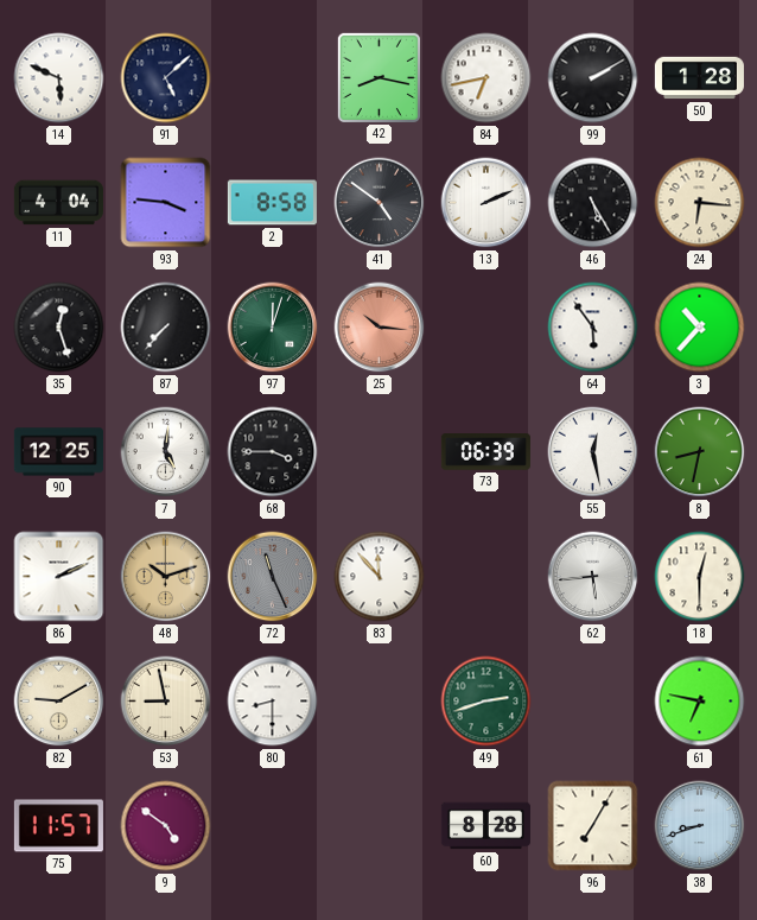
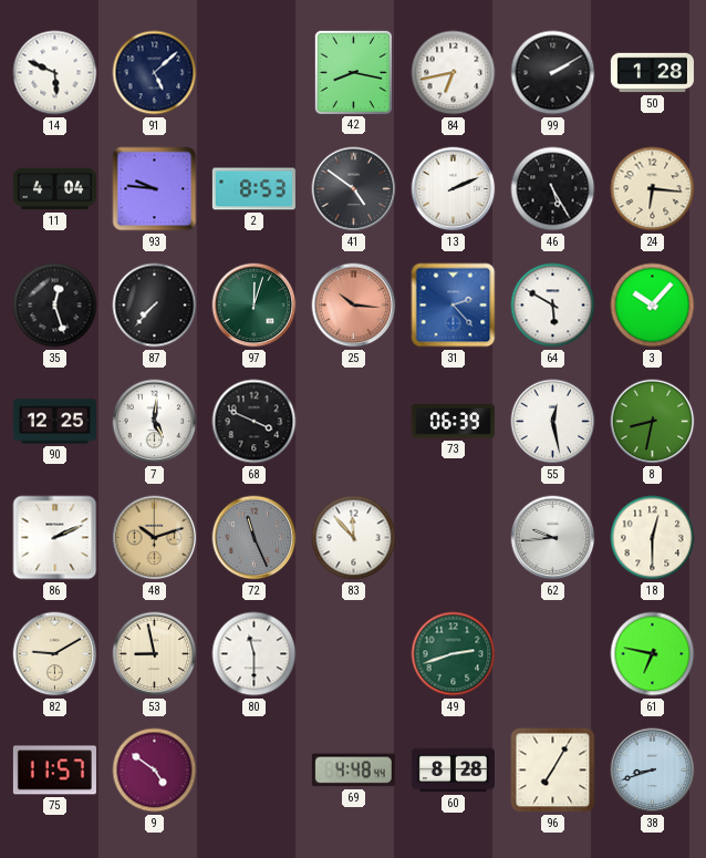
93: 3:46 -> 9:46 (155, 189)
2: 8:58 -> 8:53 (253, 189)
31: none -> 2:23 (454, 306)
64: 5:54 -> 5:50 (553, 306)
3: 10:37 -> 10:07 (653, 306)
68: 3:45 -> 3:49 (255, 422)
62: 5:44 -> 9:44 (553, 538)
80: 8:30 -> 11:30 (255, 654)
69: none -> 4:48 (353, 771)
